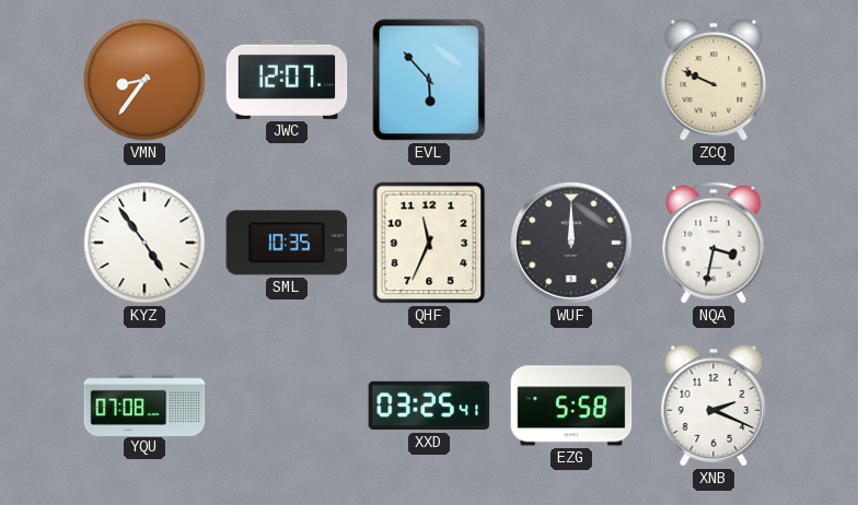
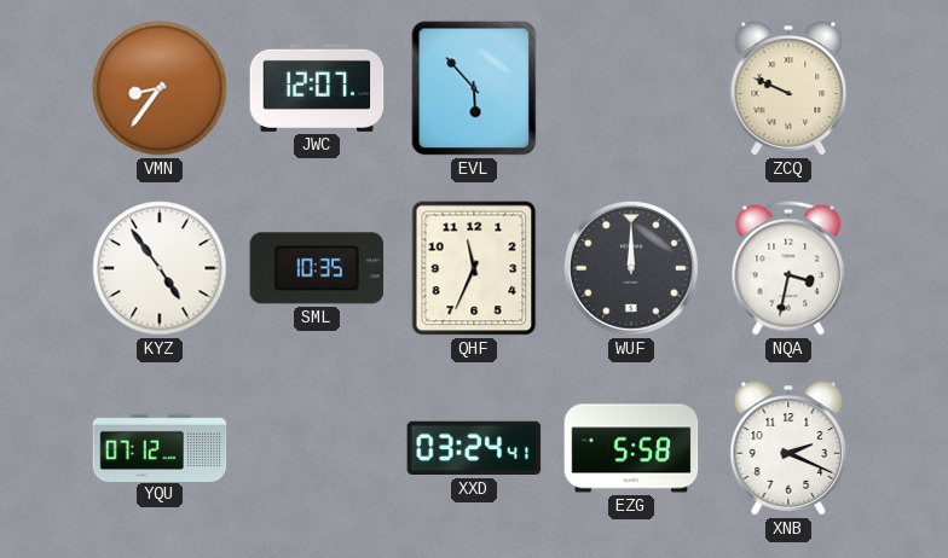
YQU: 07:08 -> 07:12 (160, 447)
XXD: 03:25 -> 03:24 (474, 448)
